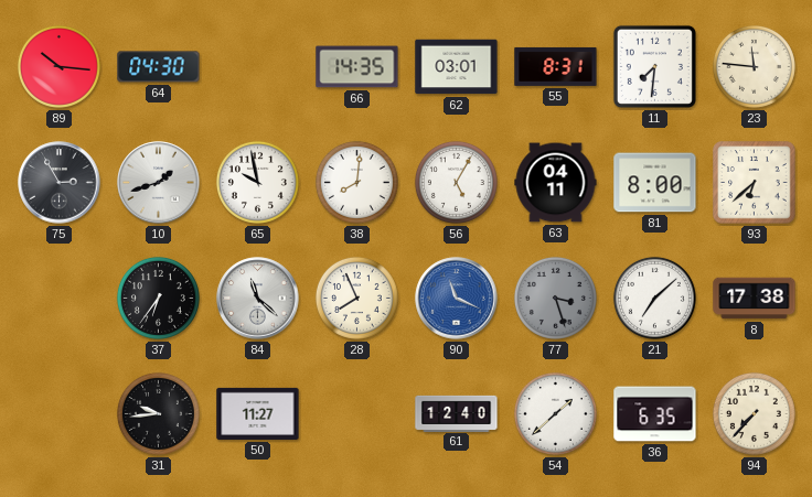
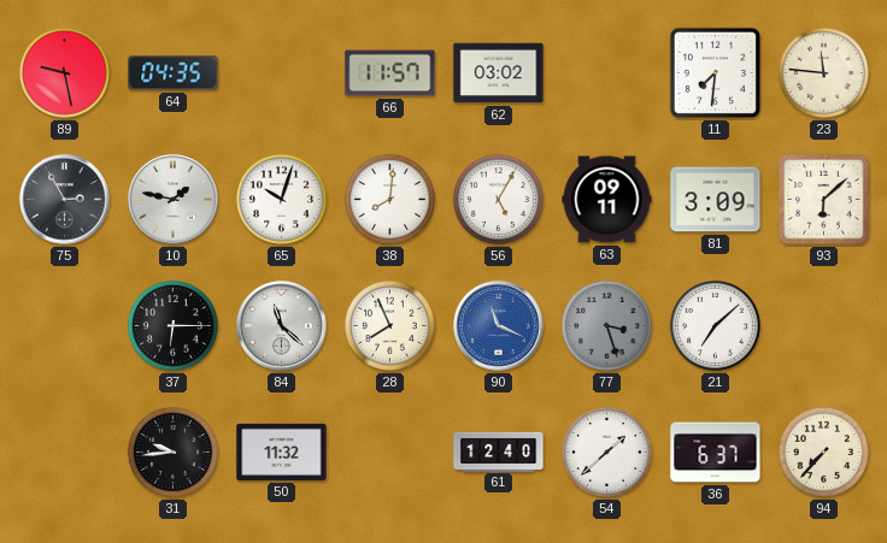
89: 10:16 -> 9:28 (64, 72)
64: 04:30 -> 04:35 (174, 73)
66: 14:35 -> 11:57 (390, 73)
62: 03:01 -> 03:02 (499, 73)
55: 8:31 -> none (556, 66)
10: 1:42 -> 1:47 (174, 200)
65: 9:58 -> 10:03 (281, 199)
63: 04:11 -> 09:11 (607, 200)
81: 8:00 -> 3:09 (716, 200)
93: 6:38 -> 6:08 (824, 200)
37: 6:36 -> 6:15 (172, 325)
8: 17:38 -> none (755, 299)
50: 11:27 -> 11:32 (282, 451)
36: 6:35 -> 6:37 (716, 453)
